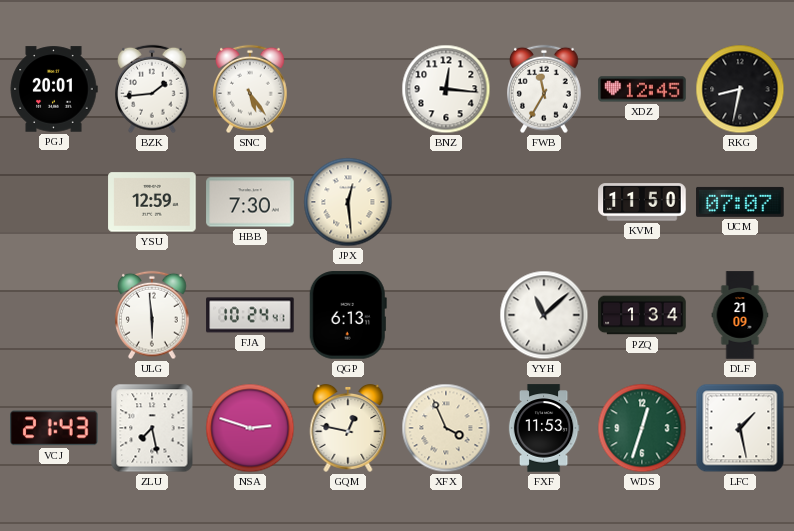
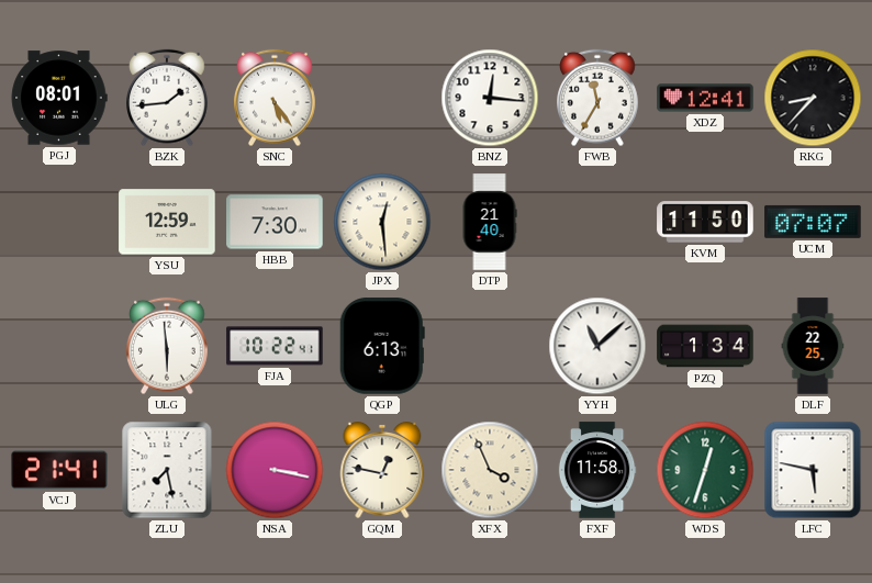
PGJ: 20:01 -> 08:01 (59, 98)
XDZ: 12:45 -> 12:41 (705, 98)
RKG: 8:32 -> 8:37 (813, 98)
DTP: none -> 21:40 (490, 222)
FJA: 10:24 -> 10:22 (275, 346)
DLF: 21:09 -> 22:25 (813, 346)
VCJ: 21:43 -> 21:41 (60, 470)
NSA: 2:48 -> 3:17 (275, 470)
FXF: 11:53 -> 11:58 (597, 470)
LFC: 1:28 -> 5:47 (813, 470)
